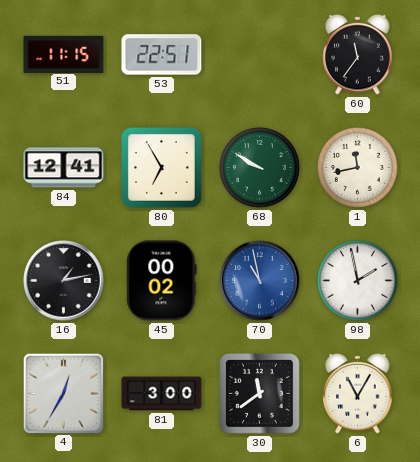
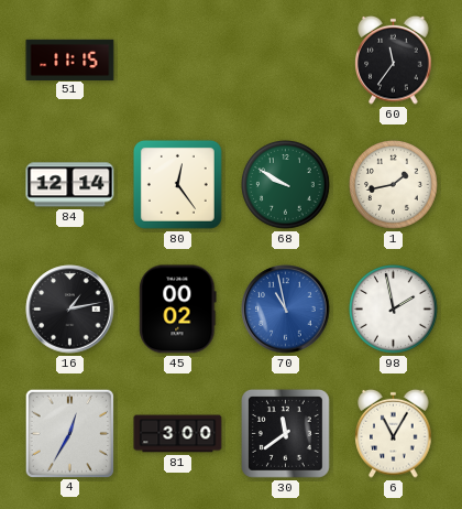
53: 22:51 -> none (162, 55)
84: 12:41 -> 12:14 (70, 185)
80: 6:55 -> 12:24 (177, 184)
1: 11:43 -> 1:43 (394, 185)
